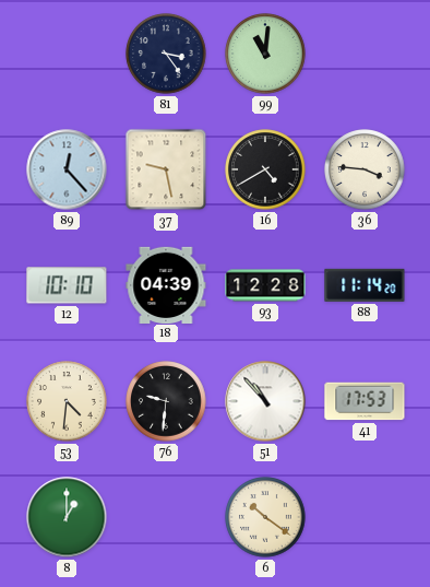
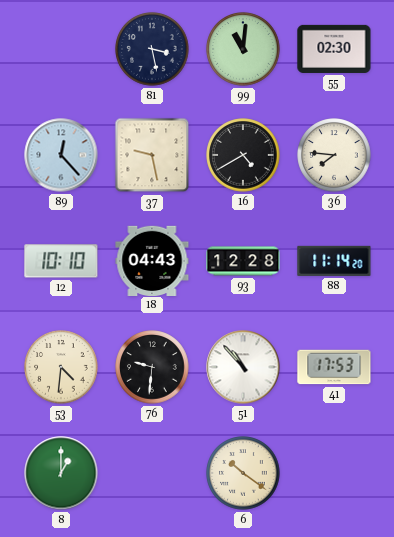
81: 3:24 -> 3:28 (152, 49)
55: none -> 02:30 (334, 49)
36: 3:46 -> 7:46 (334, 155)
18: 04:39 -> 04:43 (152, 260)
